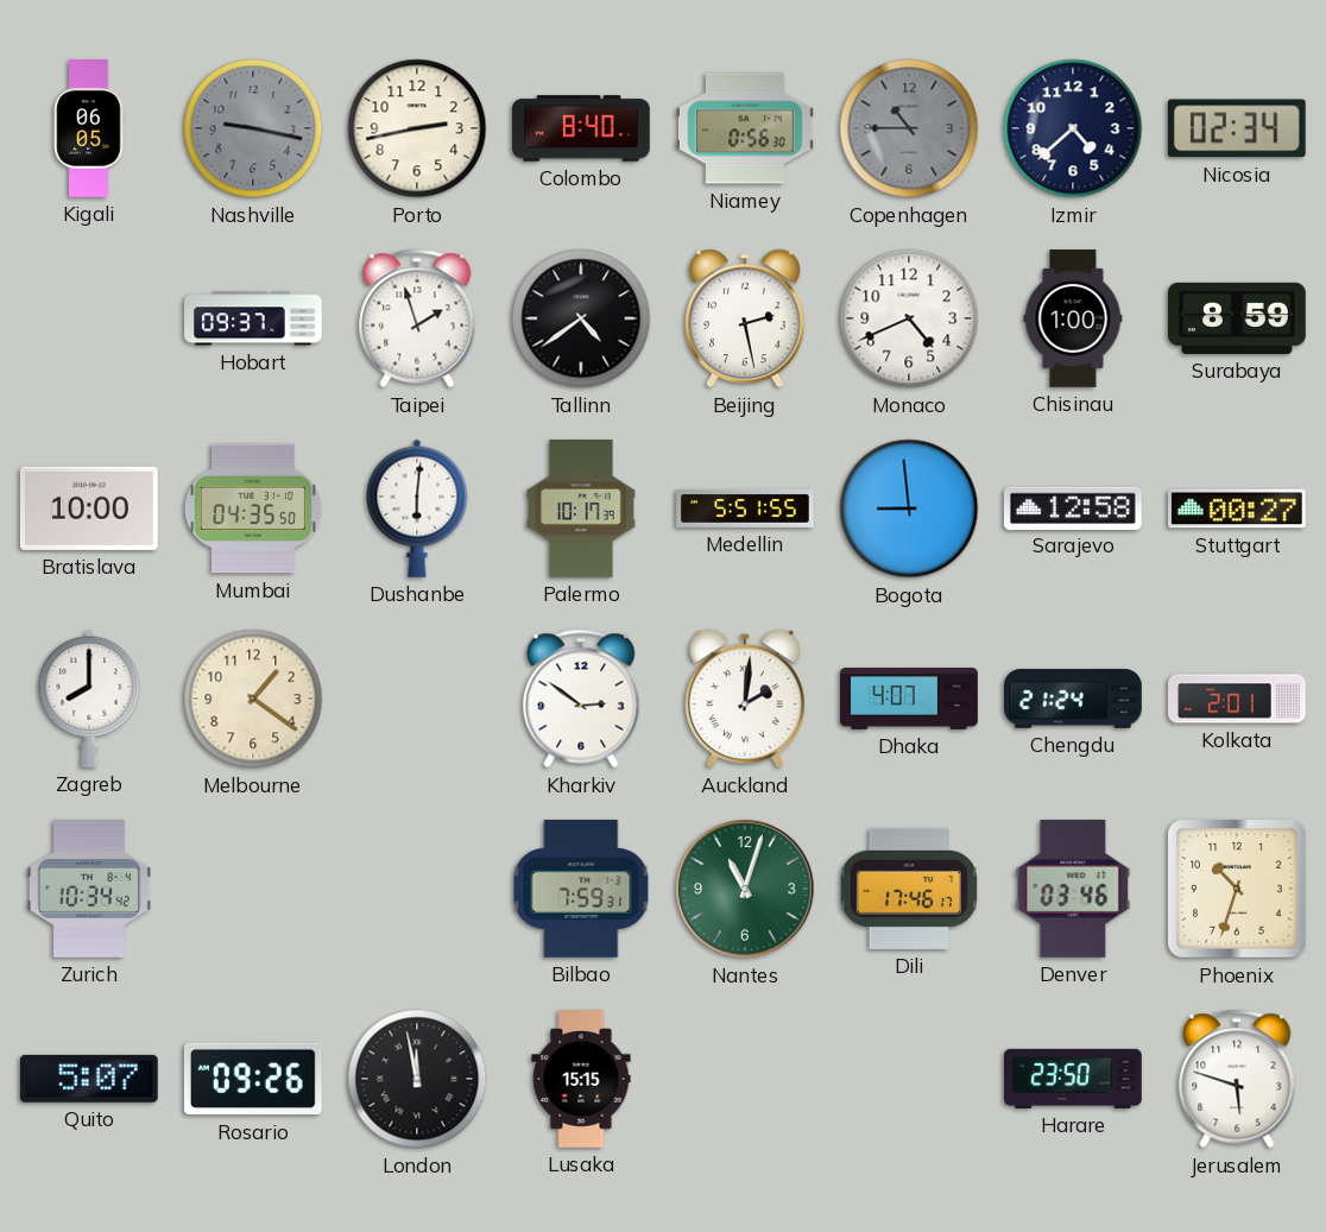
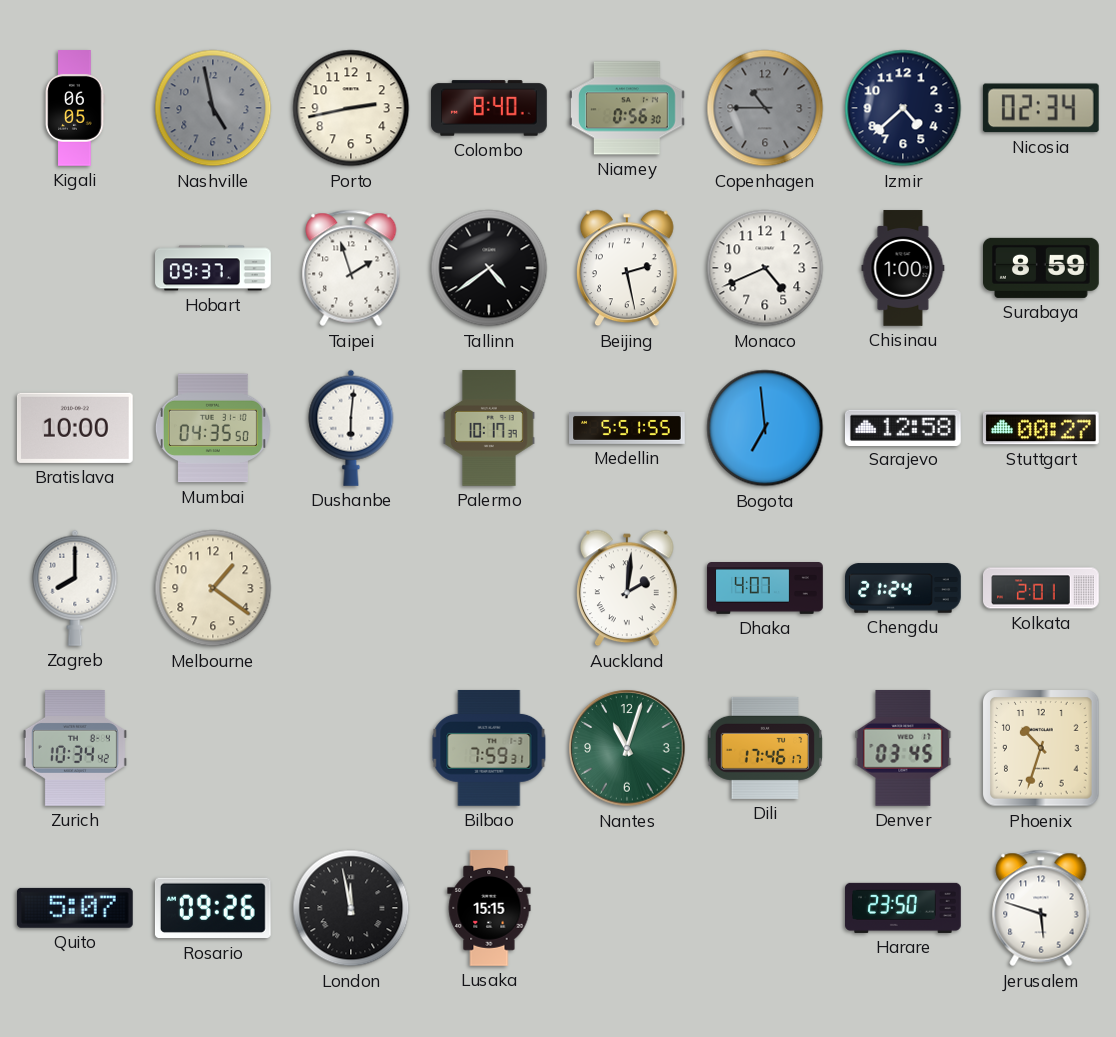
Nashville: 9:17 -> 4:58 (213, 108)
Bogota: 8:59 -> 6:59 (765, 428)
Kharkiv: 2:51 -> none (581, 699)
Denver: 03:46 -> 03:45 (903, 748)
